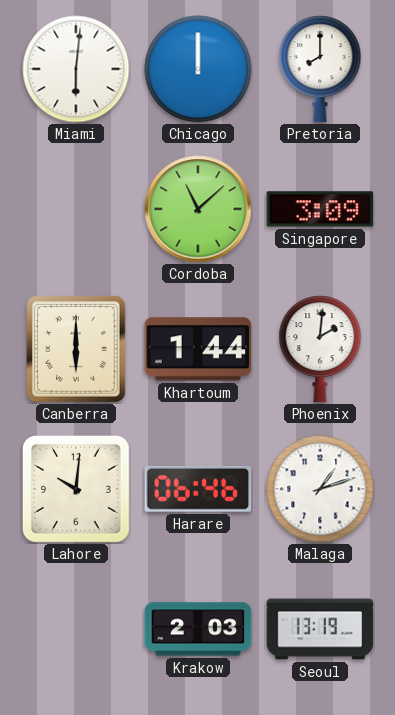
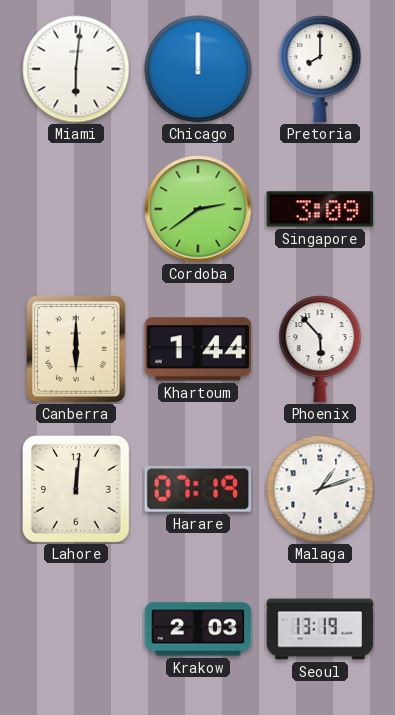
Cordoba: 11:08 -> 2:39 (198, 209)
Phoenix: 2:01 -> 5:53 (320, 349)
Lahore: 10:01 -> 12:01 (76, 489)
Harare: 06:46 -> 07:19 (198, 489)
